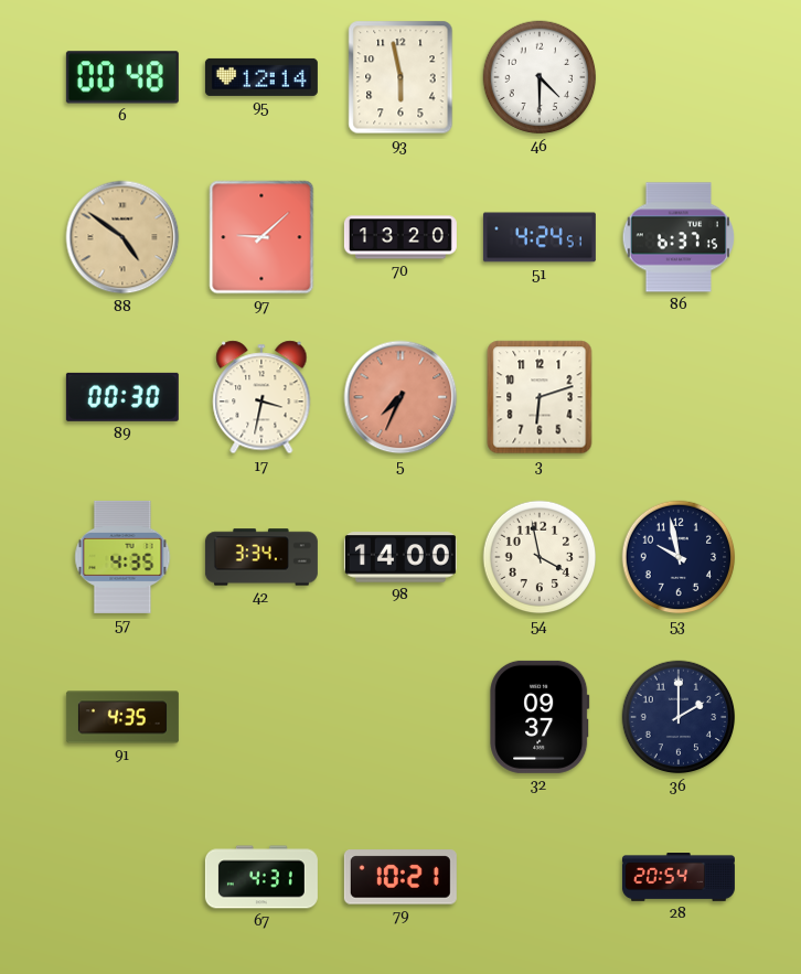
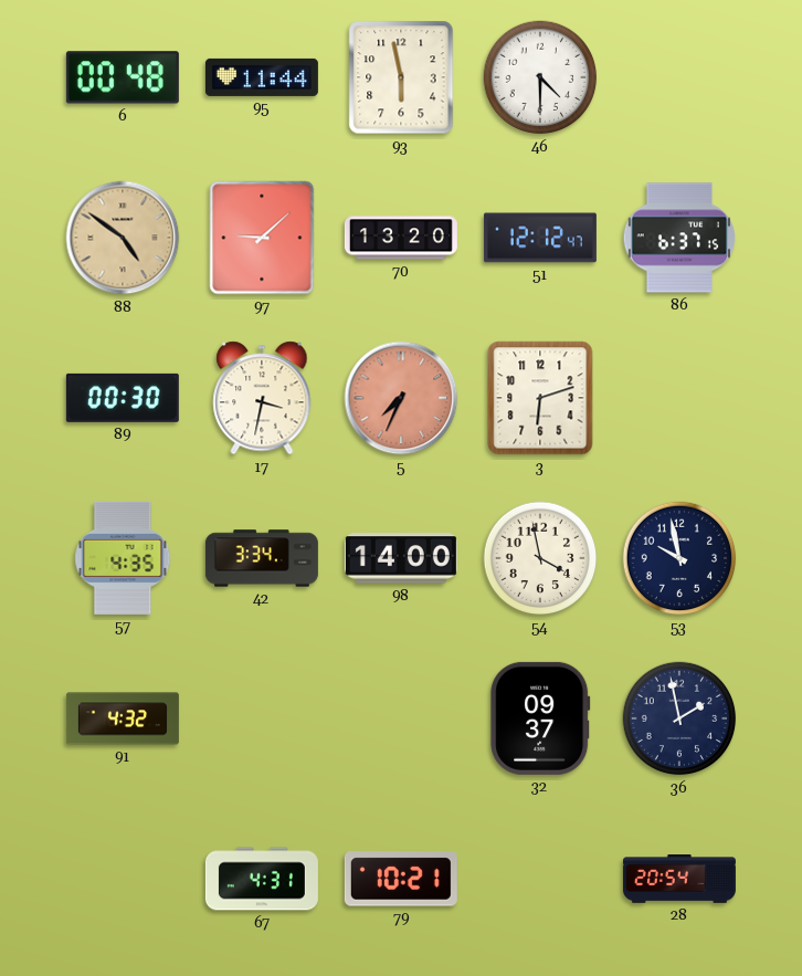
95: 12:14 -> 11:44 (262, 77)
51: 4:24 -> 12:12 (540, 238)
91: 4:35 -> 4:32 (123, 718)
36: 2:00 -> 1:58 (679, 718)
